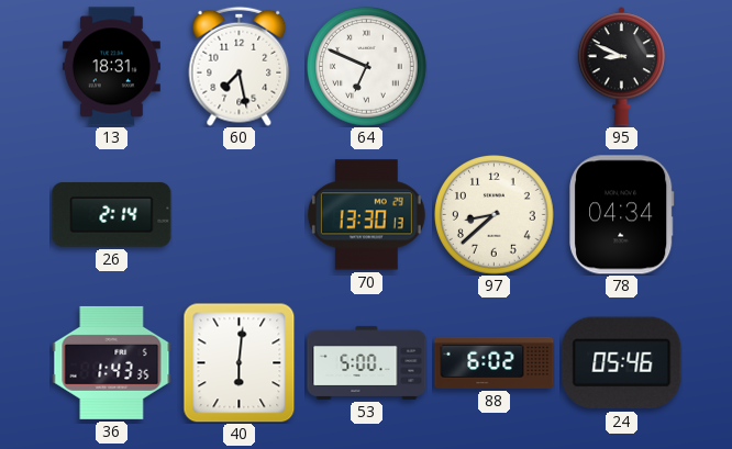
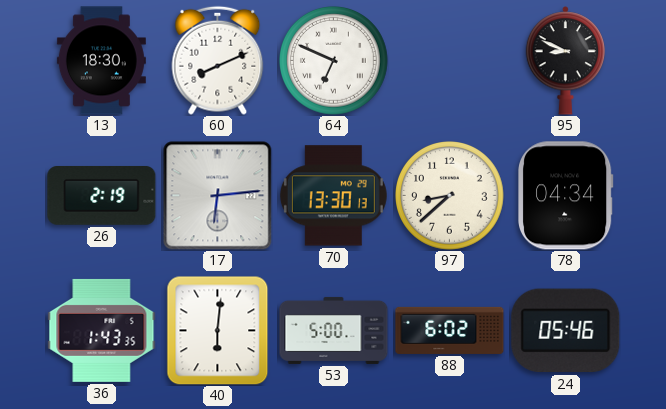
13: 18:31 -> 18:30 (101, 61)
60: 7:28 -> 8:11 (218, 60)
26: 2:14 -> 2:19 (102, 196)
17: none -> 6:14 (217, 195)
